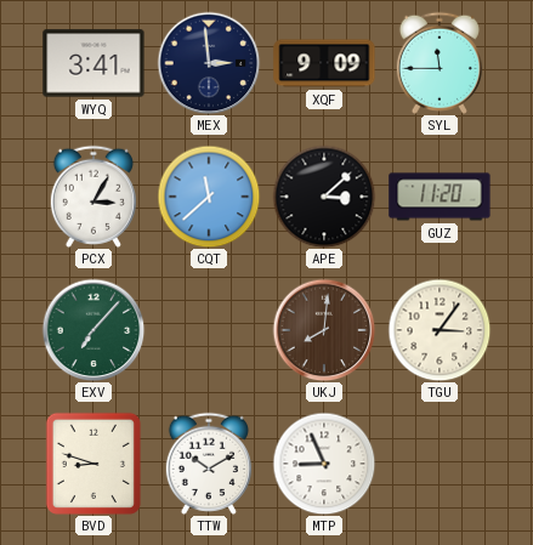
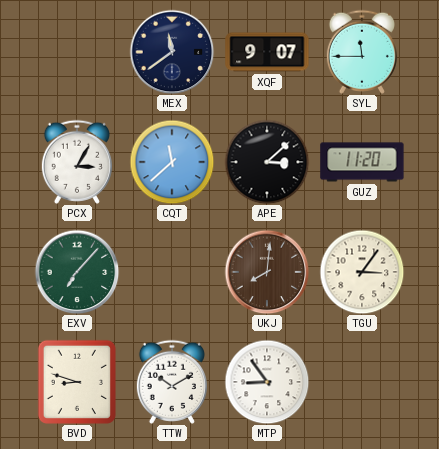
WYQ: 3:41 -> none (93, 63)
MEX: 2:59 -> 11:39 (172, 52)
XQF: 9:09 -> 9:07 (267, 52)
MTP: 8:56 -> 8:54 (267, 382)
